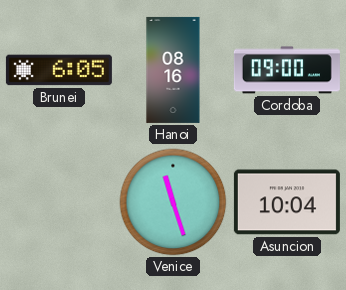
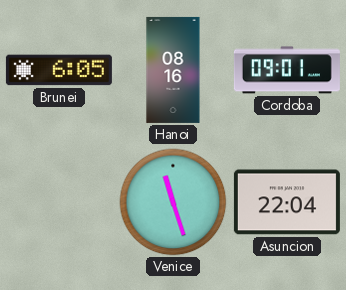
Cordoba: 09:00 -> 09:01 (287, 70)
Asuncion: 10:04 -> 22:04 (287, 202)
